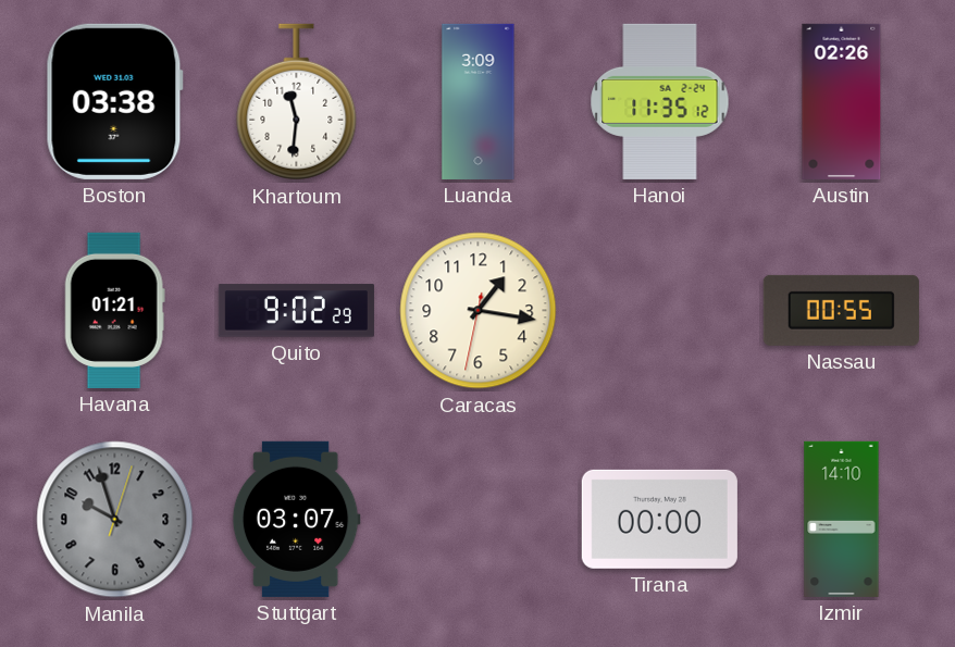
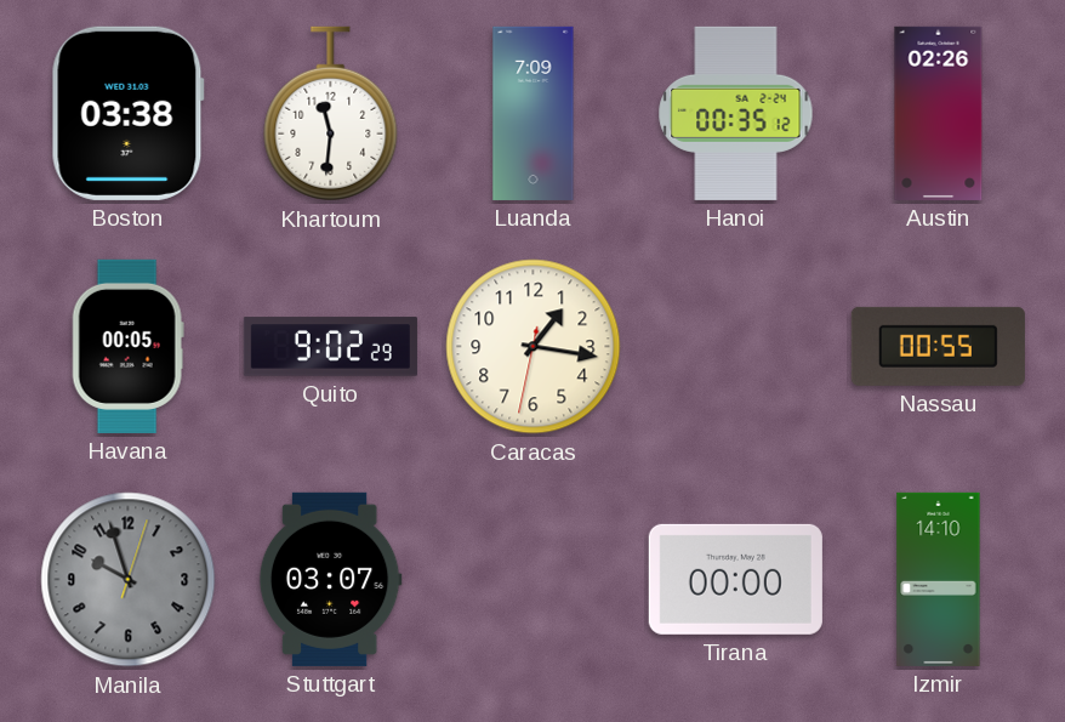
Luanda: 3:09 -> 7:09 (534, 113)
Hanoi: 11:35 -> 00:35 (736, 113)
Havana: 01:21 -> 00:05 (127, 346)
